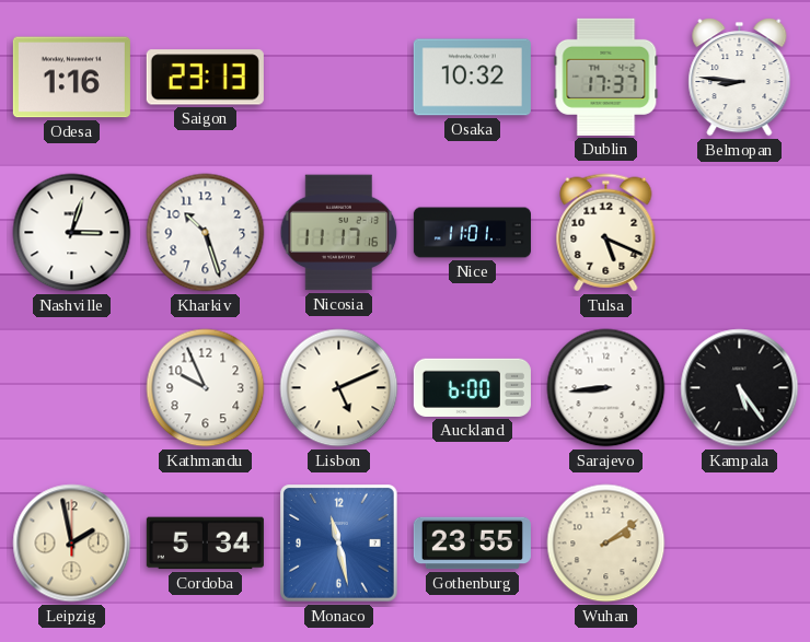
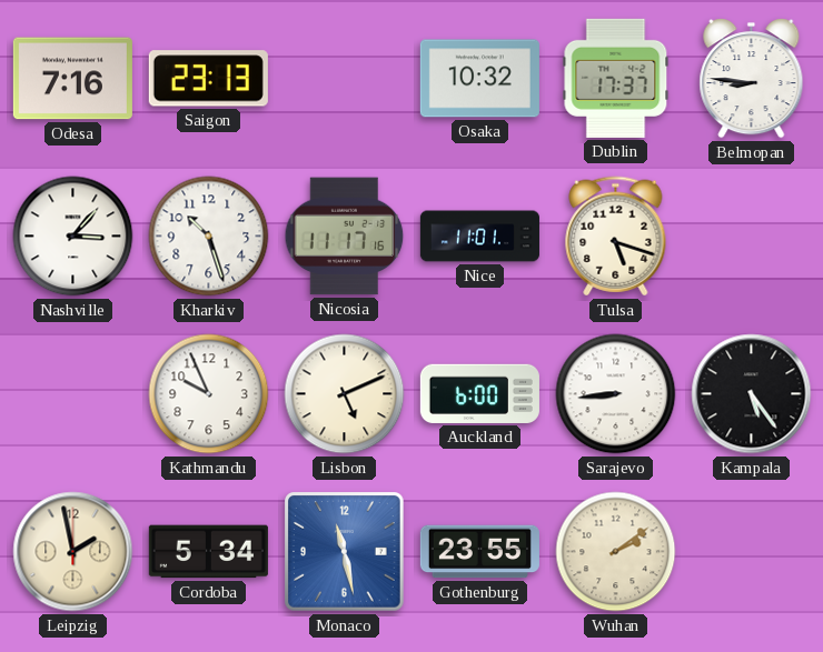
Odesa: 1:16 -> 7:16 (72, 79)
Nashville: 3:03 -> 3:07 (73, 237)
Tulsa: 5:19 -> 5:18 (616, 237)
